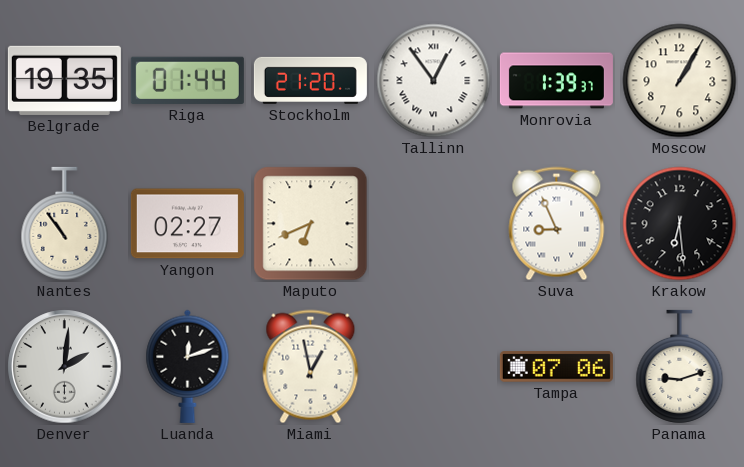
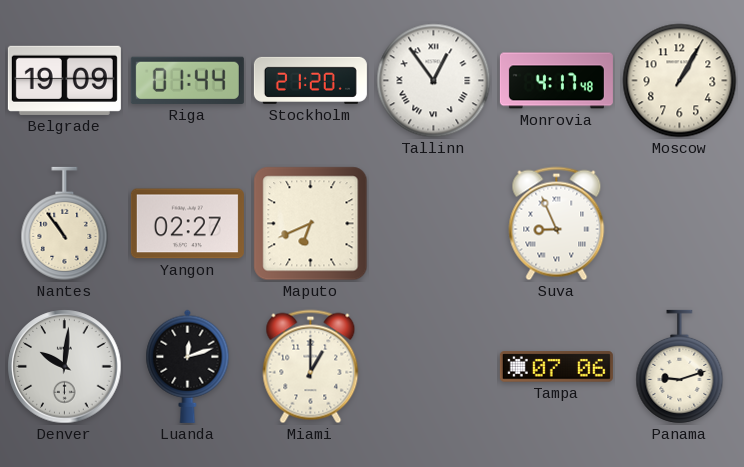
Belgrade: 19:35 -> 19:09 (64, 80)
Monrovia: 1:39 -> 4:17 (556, 81)
Krakow: 6:29 -> none (680, 224)
Denver: 2:01 -> 10:01 (65, 367)
Miami: 12:58 -> 1:00 (311, 367)
